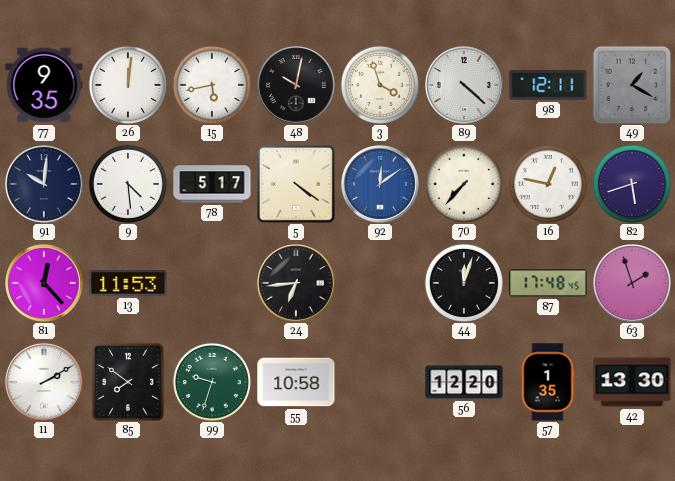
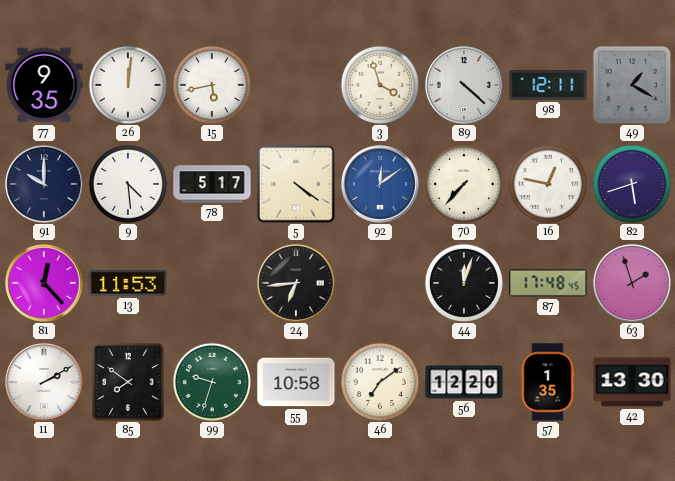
48: 10:02 -> none (297, 86)
91: 10:01 -> 10:00 (45, 185)
46: none -> 7:09 (380, 382)
